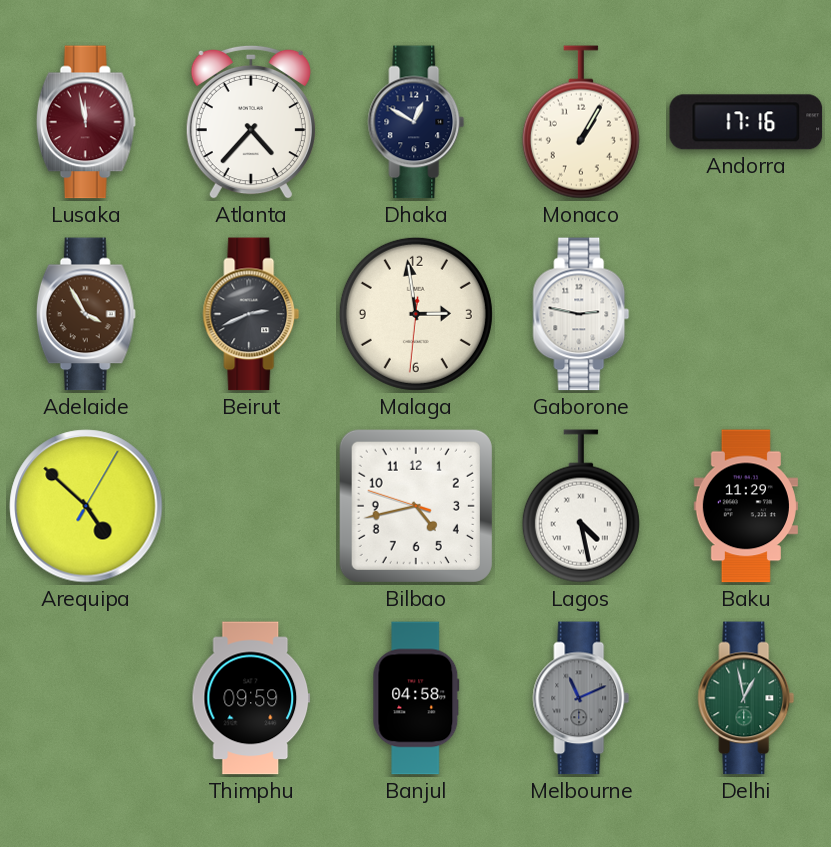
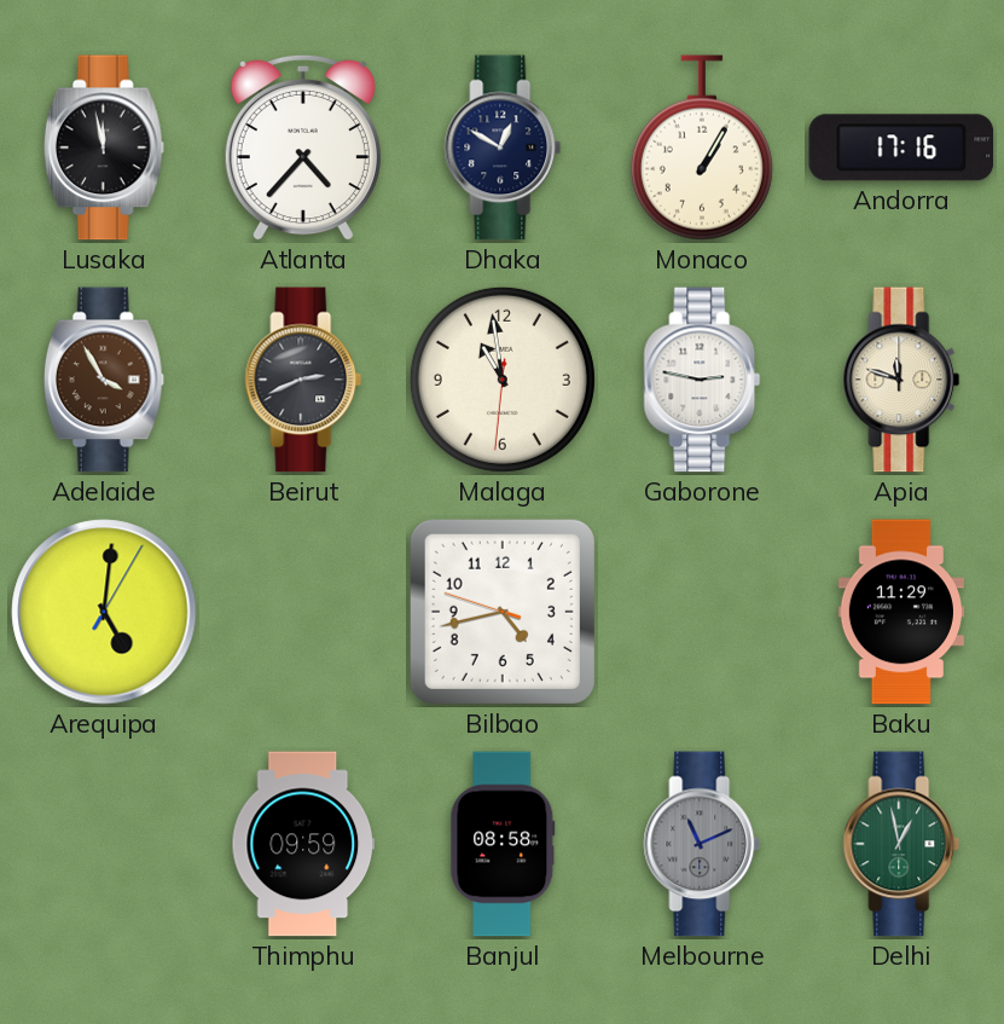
Lusaka dial: burgundy -> black (104, 147)
Malaga: 2:58 -> 10:58 (503, 380)
Apia: none -> 11:48 (901, 380)
Arequipa: 4:52 -> 5:01 (104, 612)
Lagos: 4:28 -> none (581, 506)
Banjul: 04:58 -> 08:58 (503, 844)
